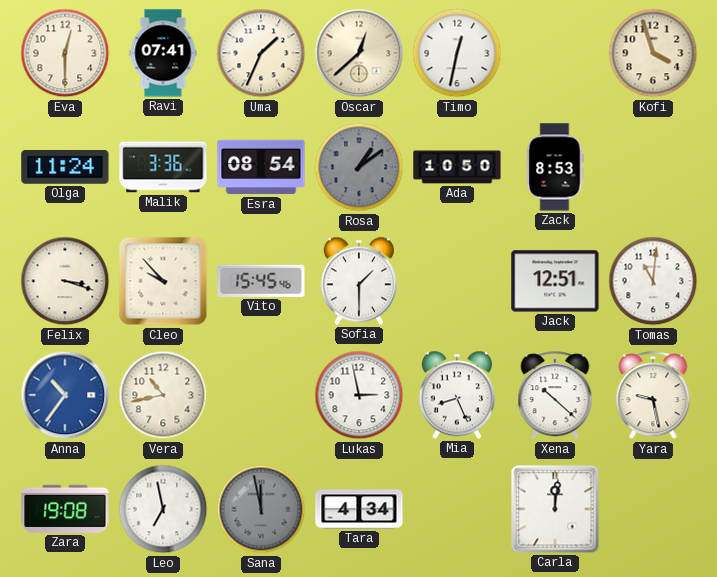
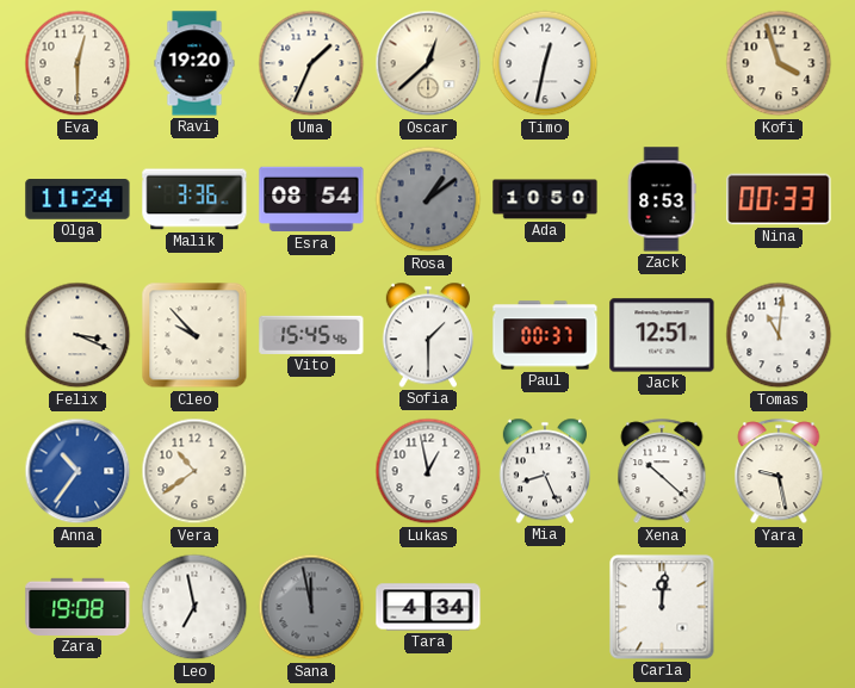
Ravi: 07:41 -> 19:20 (194, 63)
Nina: none -> 00:33 (779, 199)
Felix: 3:18 -> 3:19 (78, 335)
Paul: none -> 00:37 (545, 335)
Vera: 10:43 -> 10:39 (194, 471)
Lukas: 2:58 -> 12:58 (428, 471)
